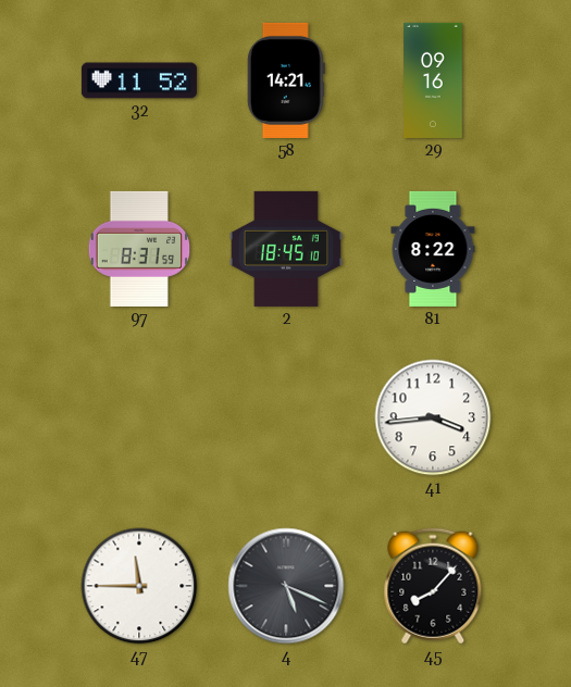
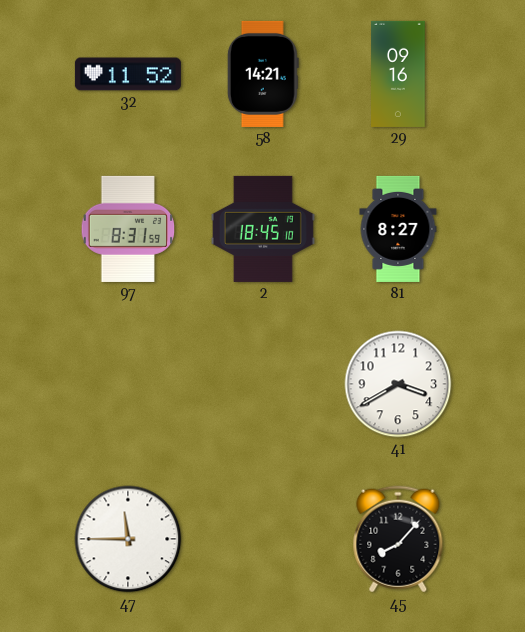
81: 8:22 -> 8:27 (398, 229)
41: 3:44 -> 3:40 (398, 384)
4: 5:19 -> none (286, 586)
